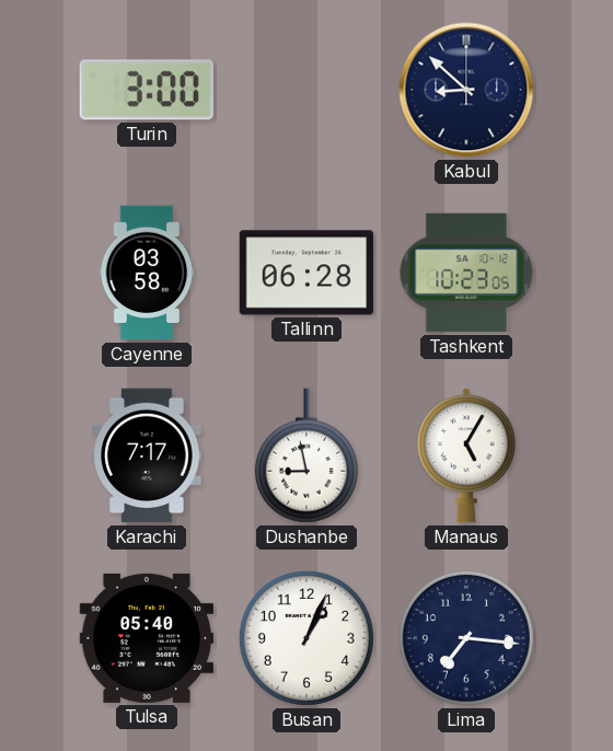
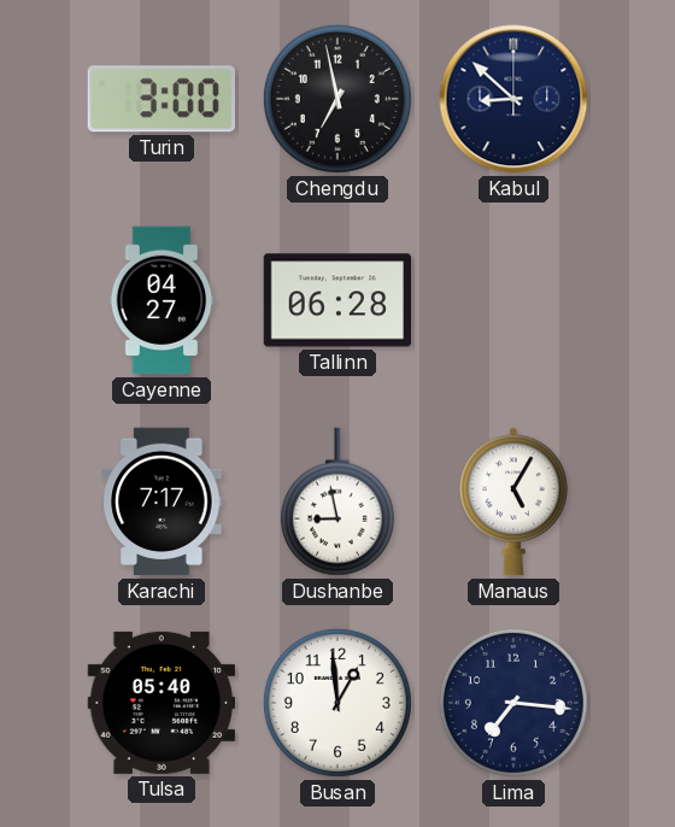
Chengdu: none -> 6:58 (337, 99)
Cayenne: 03:58 -> 04:27 (162, 300)
Tashkent: 10:23 -> none (466, 273)
Busan: 1:04 -> 12:59 (337, 703)
